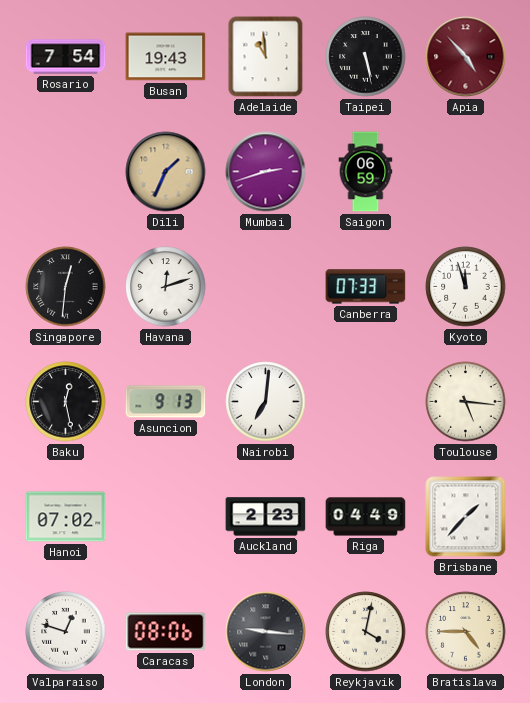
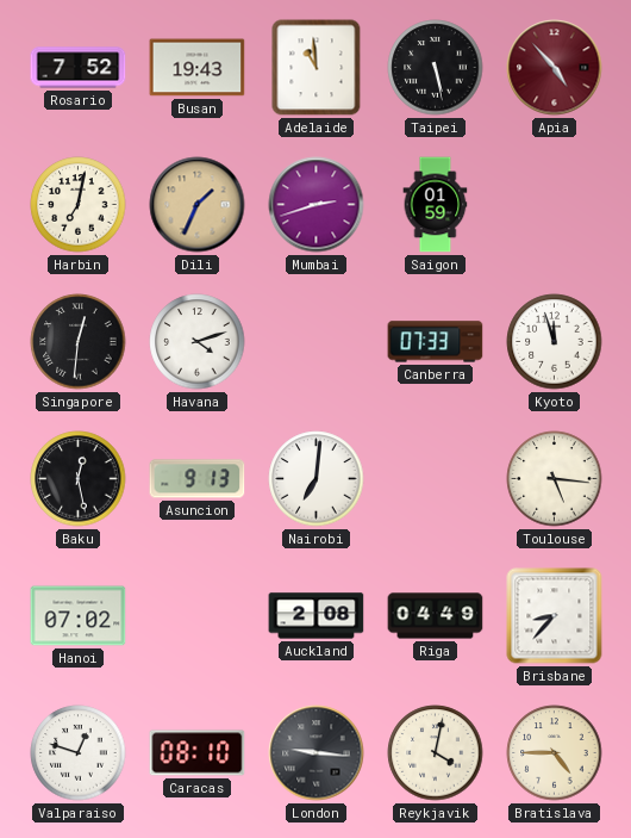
Rosario: 7:54 -> 7:52 (79, 68)
Harbin: none -> 7:02 (79, 205)
Saigon: 06:59 -> 01:59 (436, 205)
Havana: 12:12 -> 4:12 (198, 342)
Auckland: 2:23 -> 2:08 (317, 616)
Brisbane: 1:37 -> 8:37 (555, 616)
Caracas: 08:06 -> 08:10 (198, 753)
